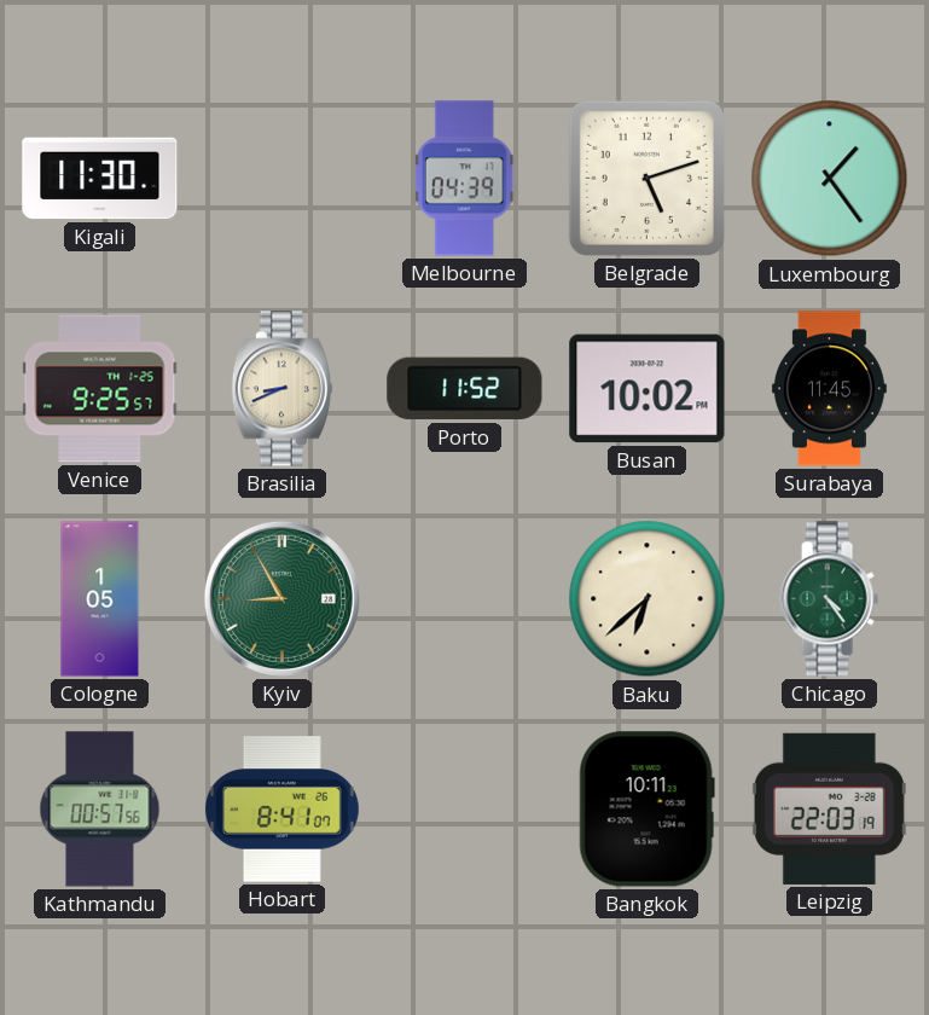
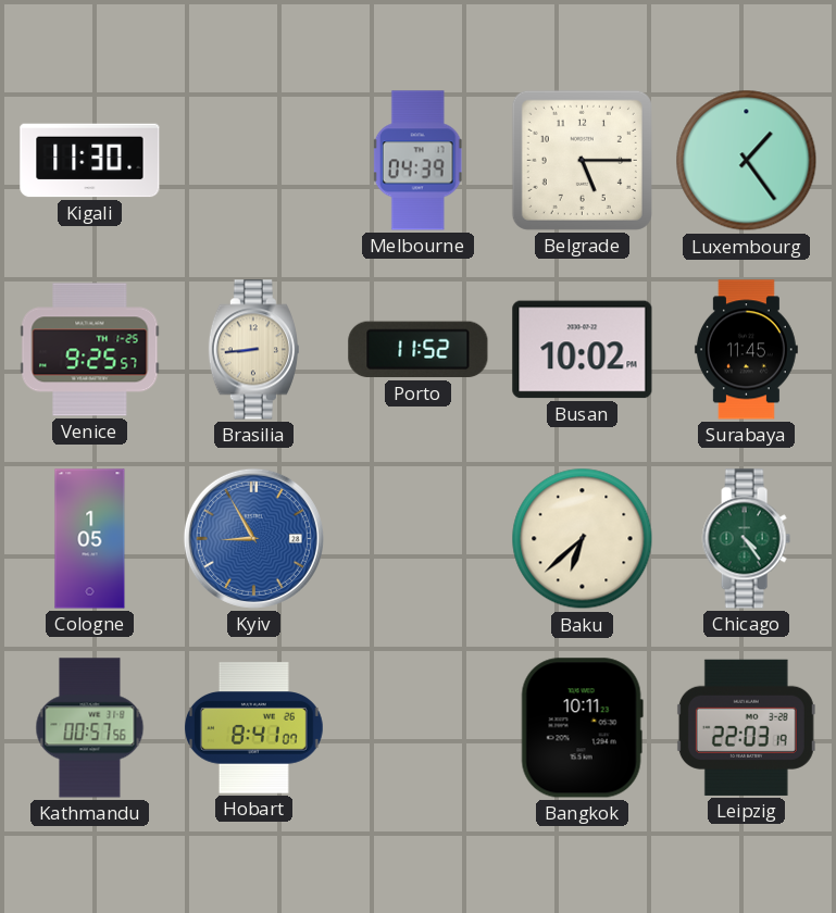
Belgrade: 5:12 -> 5:15 (582, 160)
Brasilia: 8:41 -> 8:44 (253, 350)
Kyiv dial: green -> blue (253, 538)
